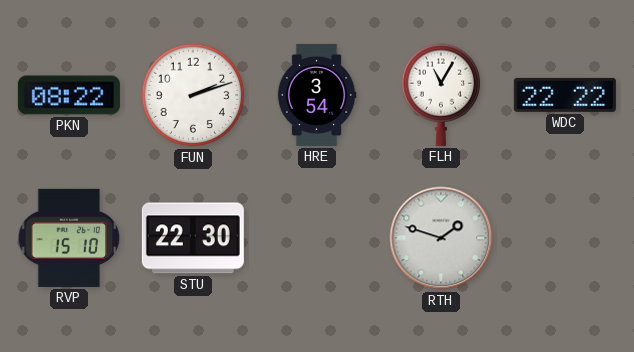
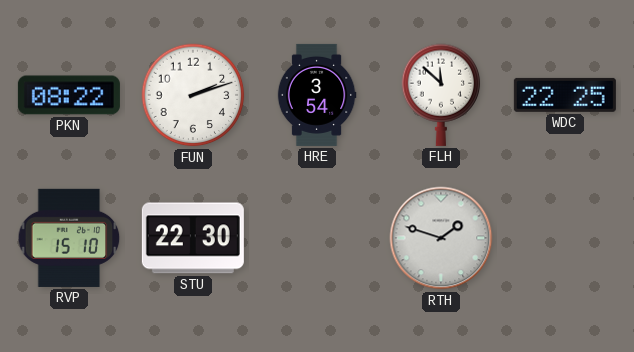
FLH: 11:05 -> 11:52 (441, 95)
WDC: 22:22 -> 22:25 (565, 95)
